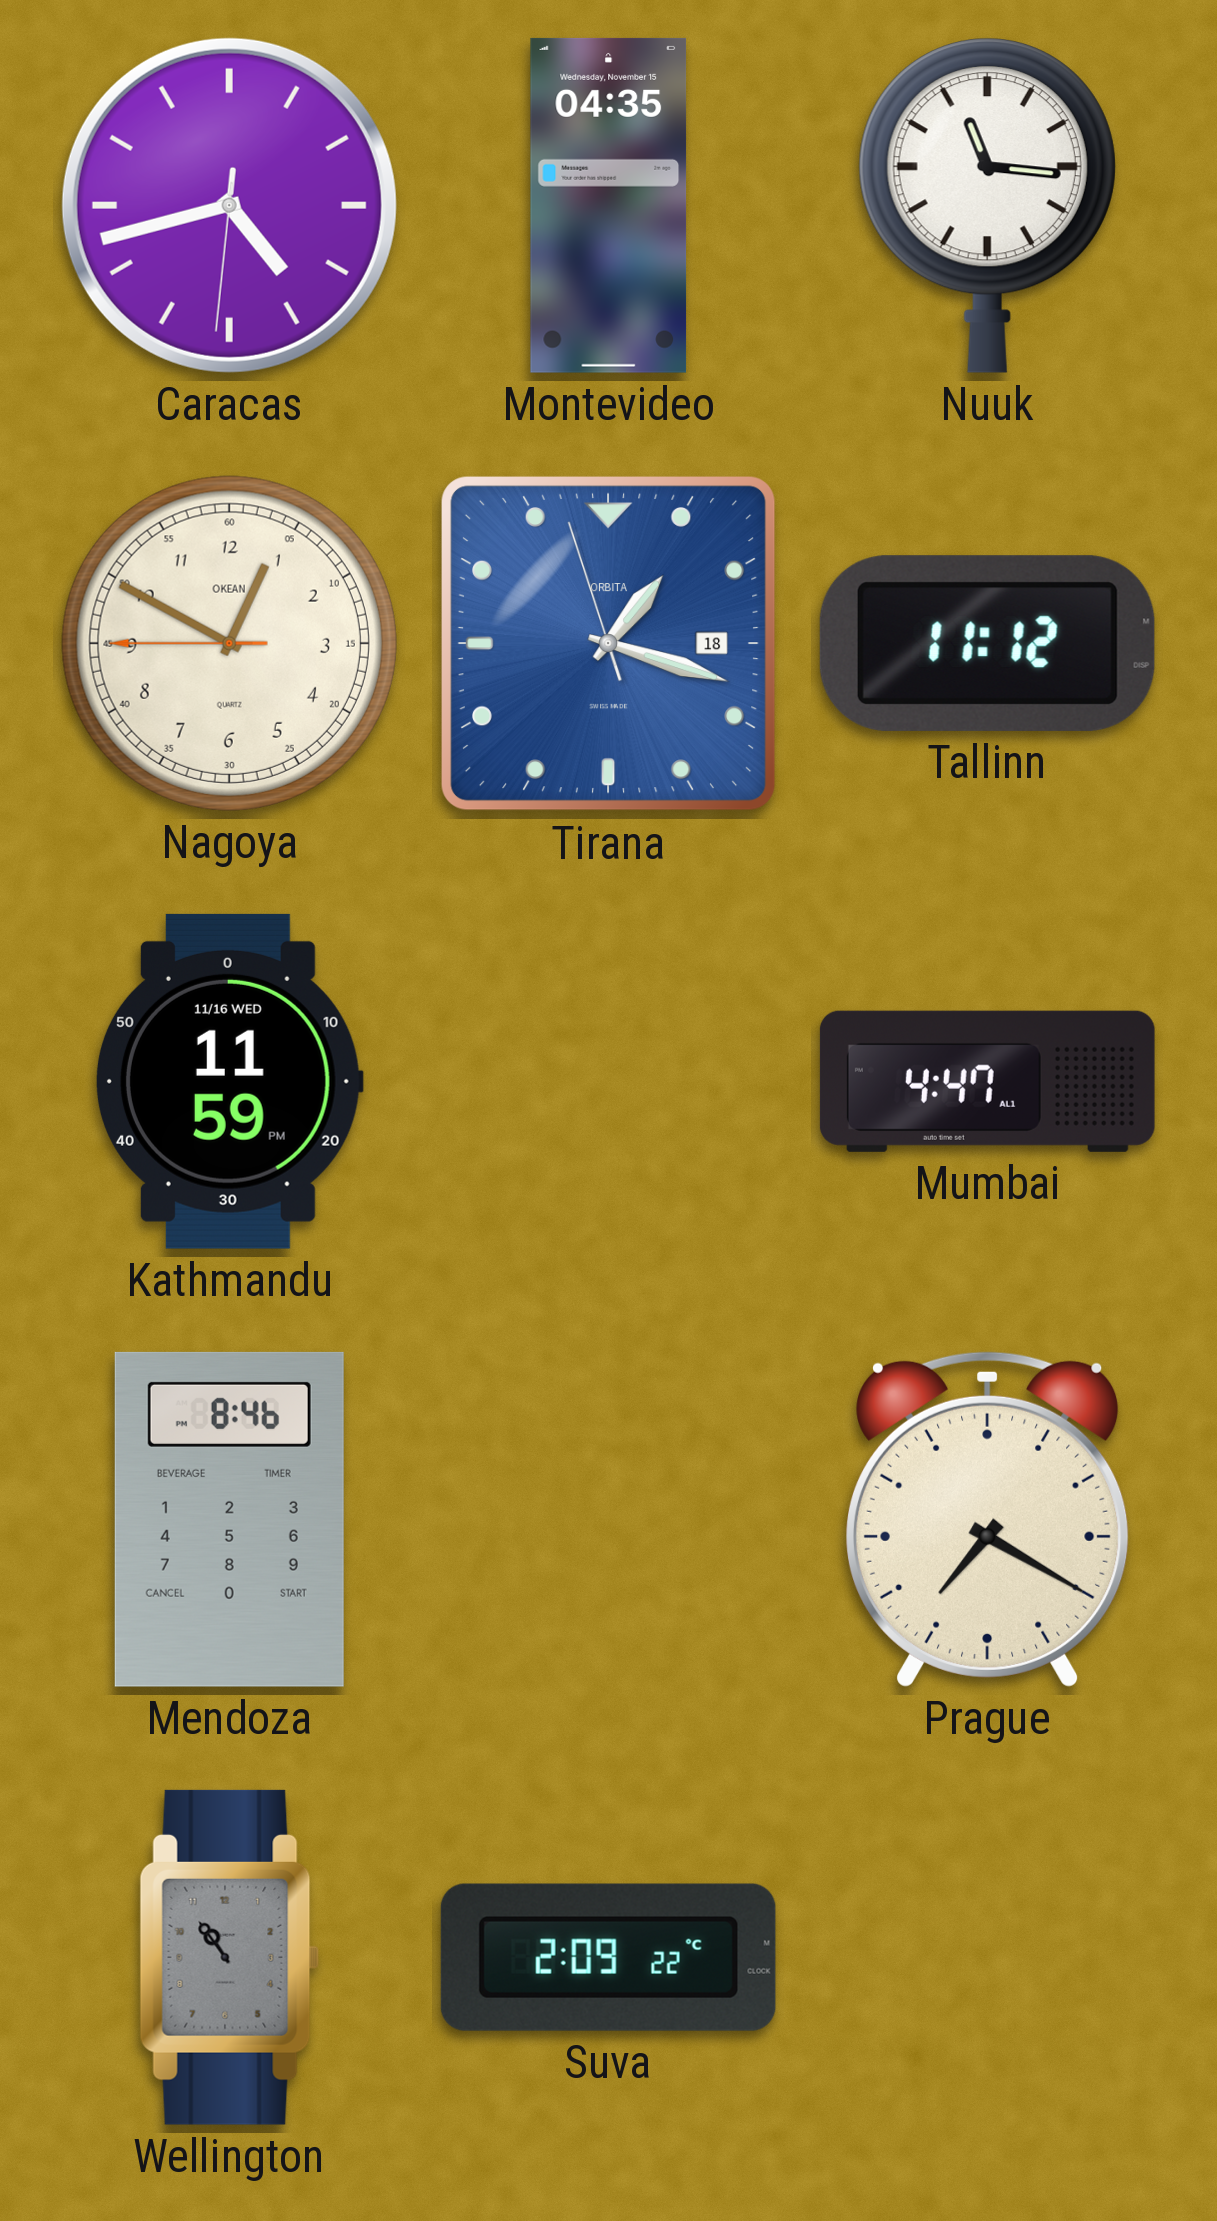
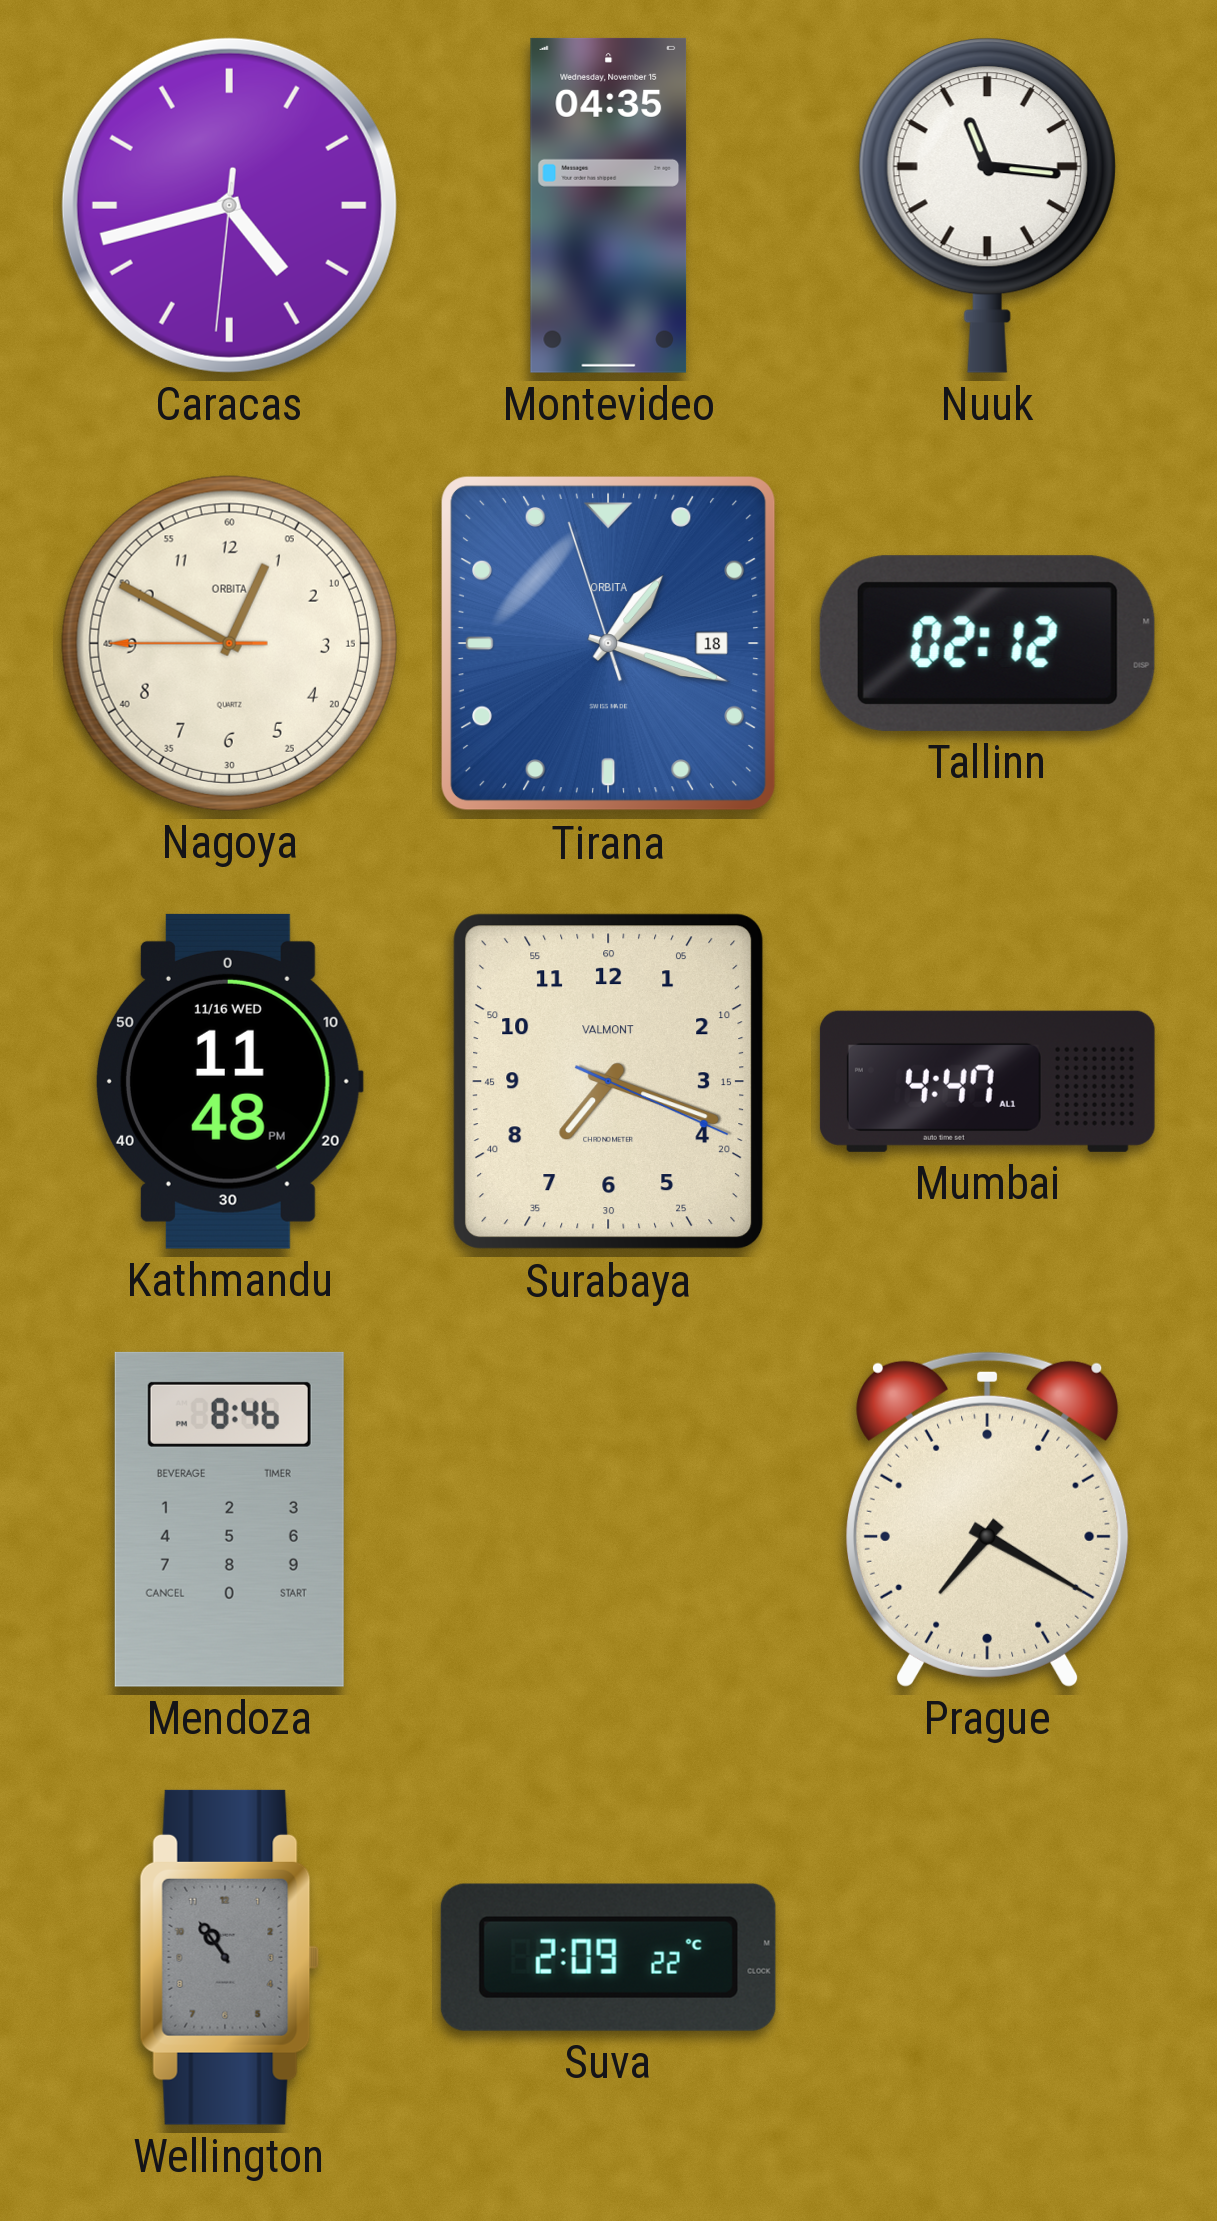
Nagoya brand: OKEAN -> ORBITA (229, 643)
Tallinn: 11:12 -> 02:12 (987, 643)
Kathmandu: 11:59 -> 11:48 (229, 1081)
Surabaya: none -> 7:18 (609, 1082)
